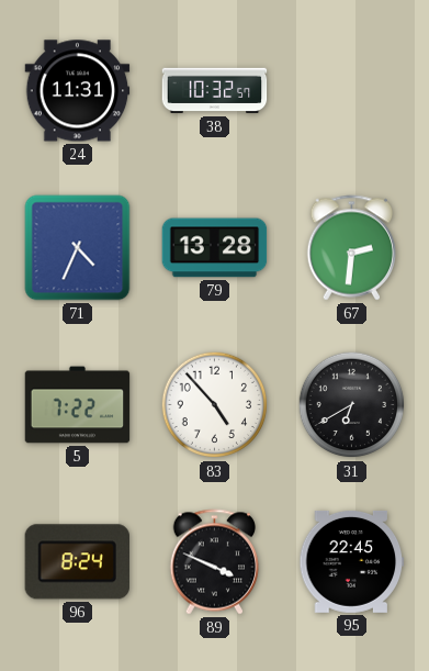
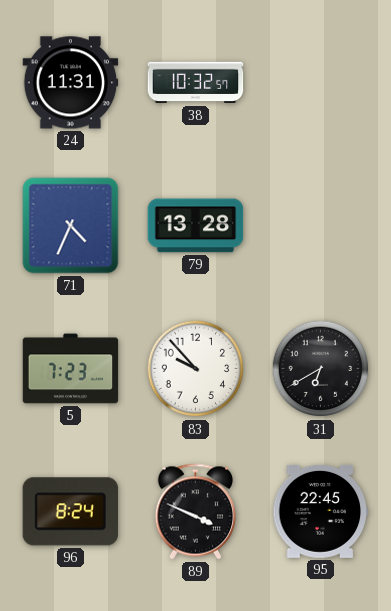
67: 2:31 -> none (352, 248)
5: 7:22 -> 7:23 (71, 369)
83: 4:53 -> 9:53 (196, 369)
